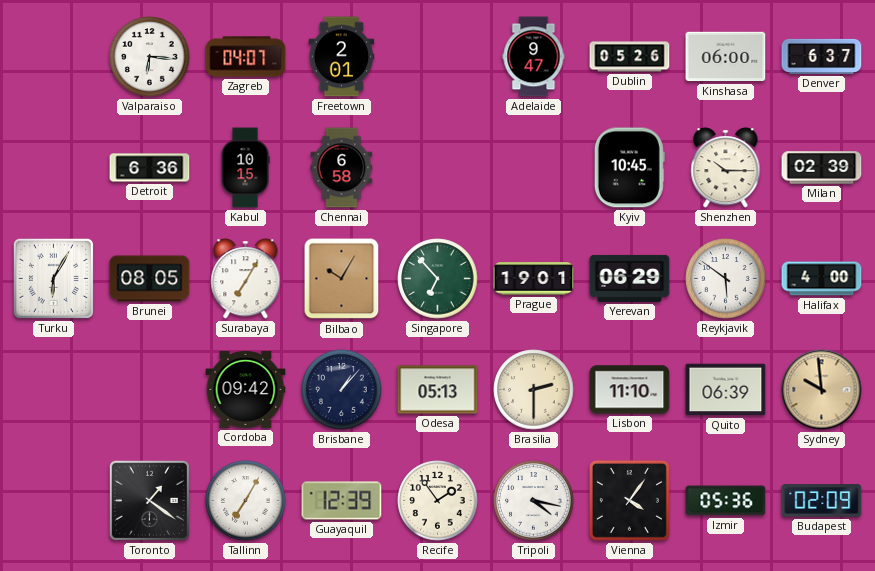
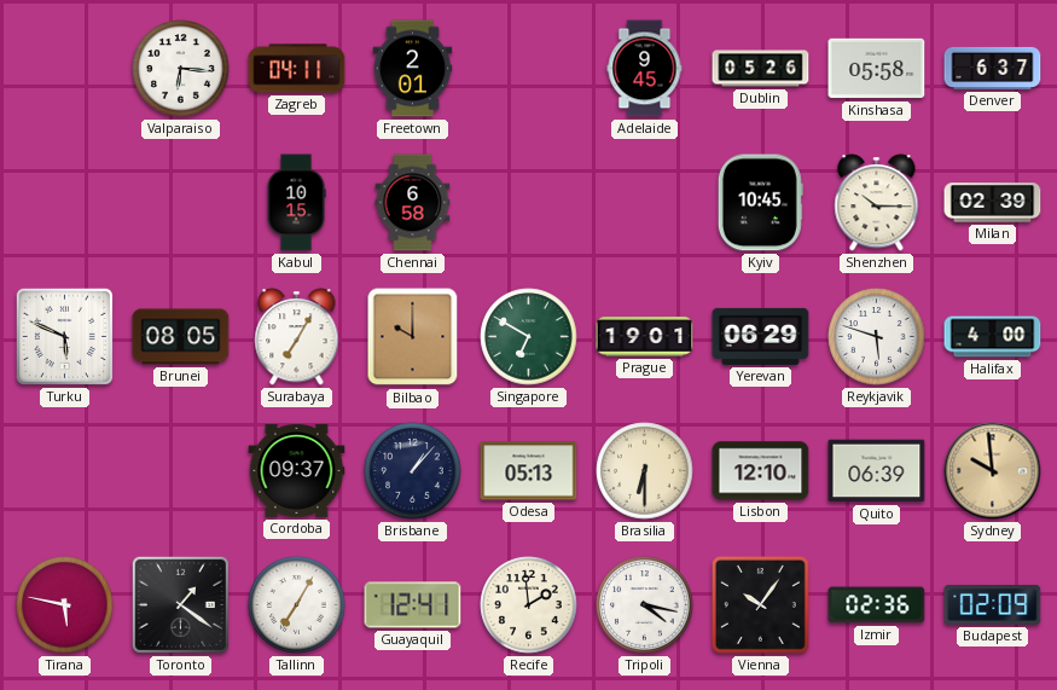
Zagreb: 04:07 -> 04:11 (297, 69)
Adelaide: 9:47 -> 9:45 (645, 69)
Kinshasa: 06:00 -> 05:58 (877, 69)
Detroit: 6:36 -> none (150, 168)
Turku: 6:05 -> 5:49 (64, 336)
Bilbao: 10:05 -> 10:00 (413, 337)
Singapore: 6:53 -> 6:50 (529, 337)
Reykjavik: 5:51 -> 5:48 (877, 337)
Cordoba: 09:42 -> 09:37 (297, 470)
Brasilia: 2:30 -> 6:30 (645, 471)
Lisbon: 11:10 -> 12:10 (761, 471)
Tirana: none -> 5:47 (65, 605)
Guayaquil: 12:39 -> 12:41 (413, 605)
Recife: 1:54 -> 1:59 (529, 605)
Vienna: 4:06 -> 10:06 (760, 604)
Izmir: 05:36 -> 02:36 (877, 605)
